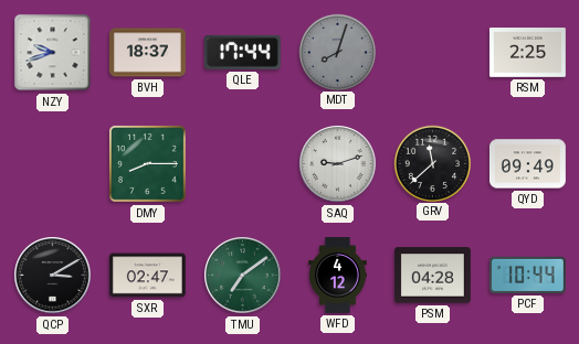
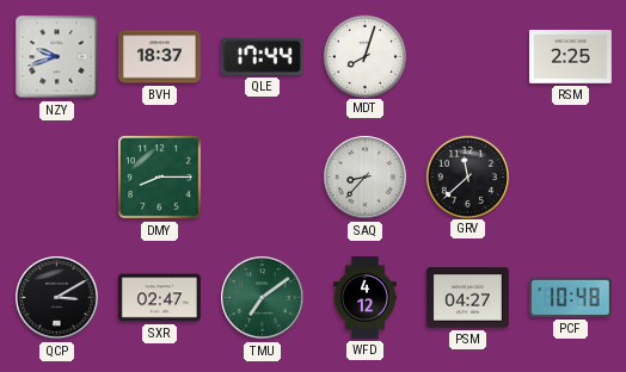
MDT dial: grey -> white (364, 56)
SAQ: 9:12 -> 8:37 (366, 178)
QYD: 09:49 -> none (527, 164)
PSM: 04:28 -> 04:27 (467, 298)
PCF: 10:44 -> 10:48 (570, 297)
